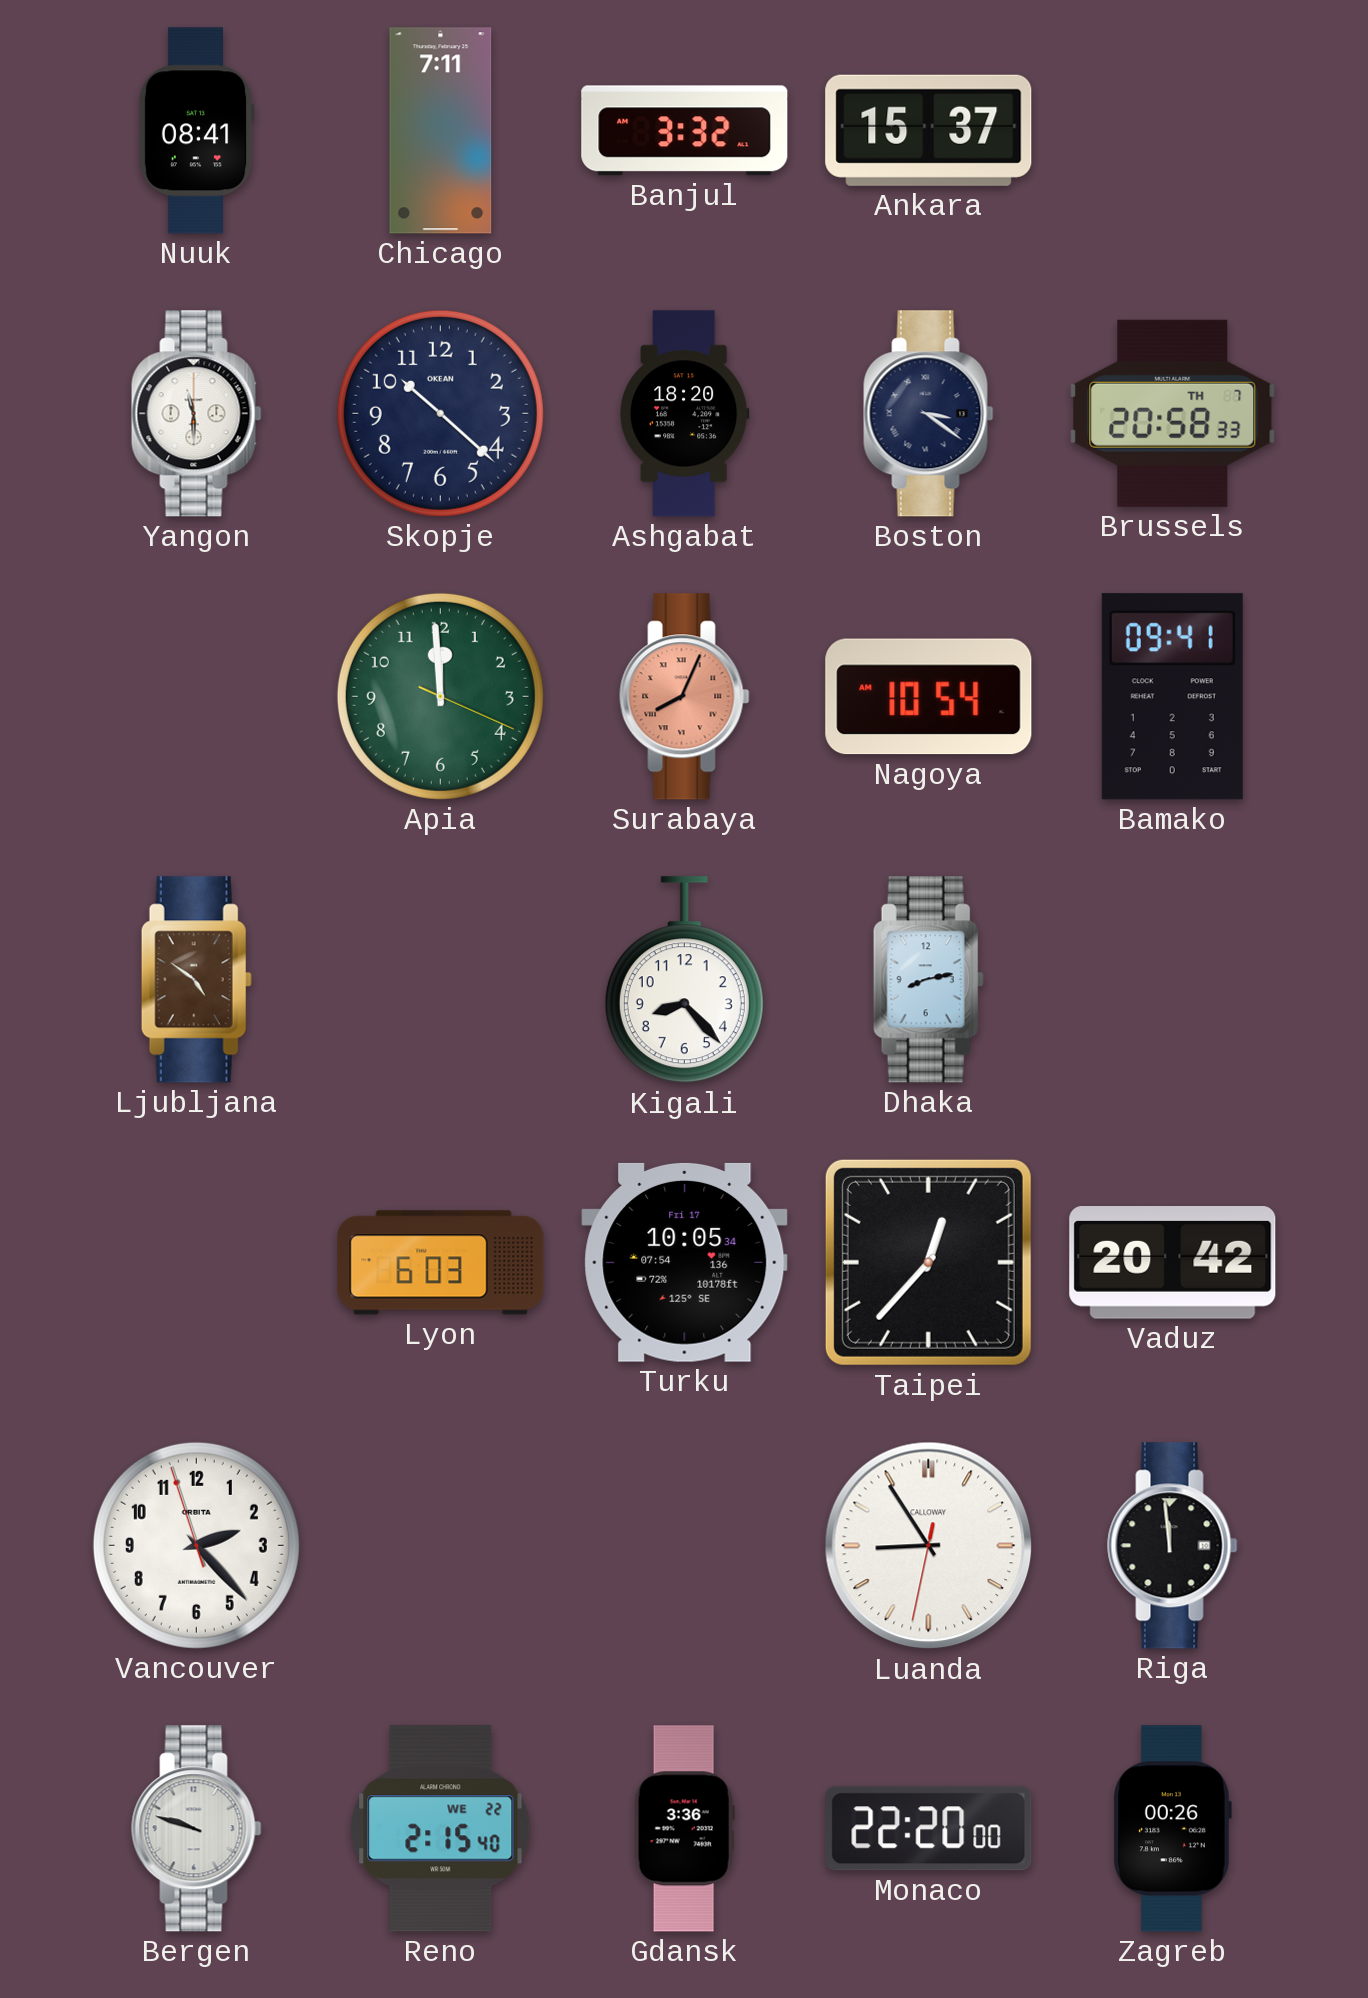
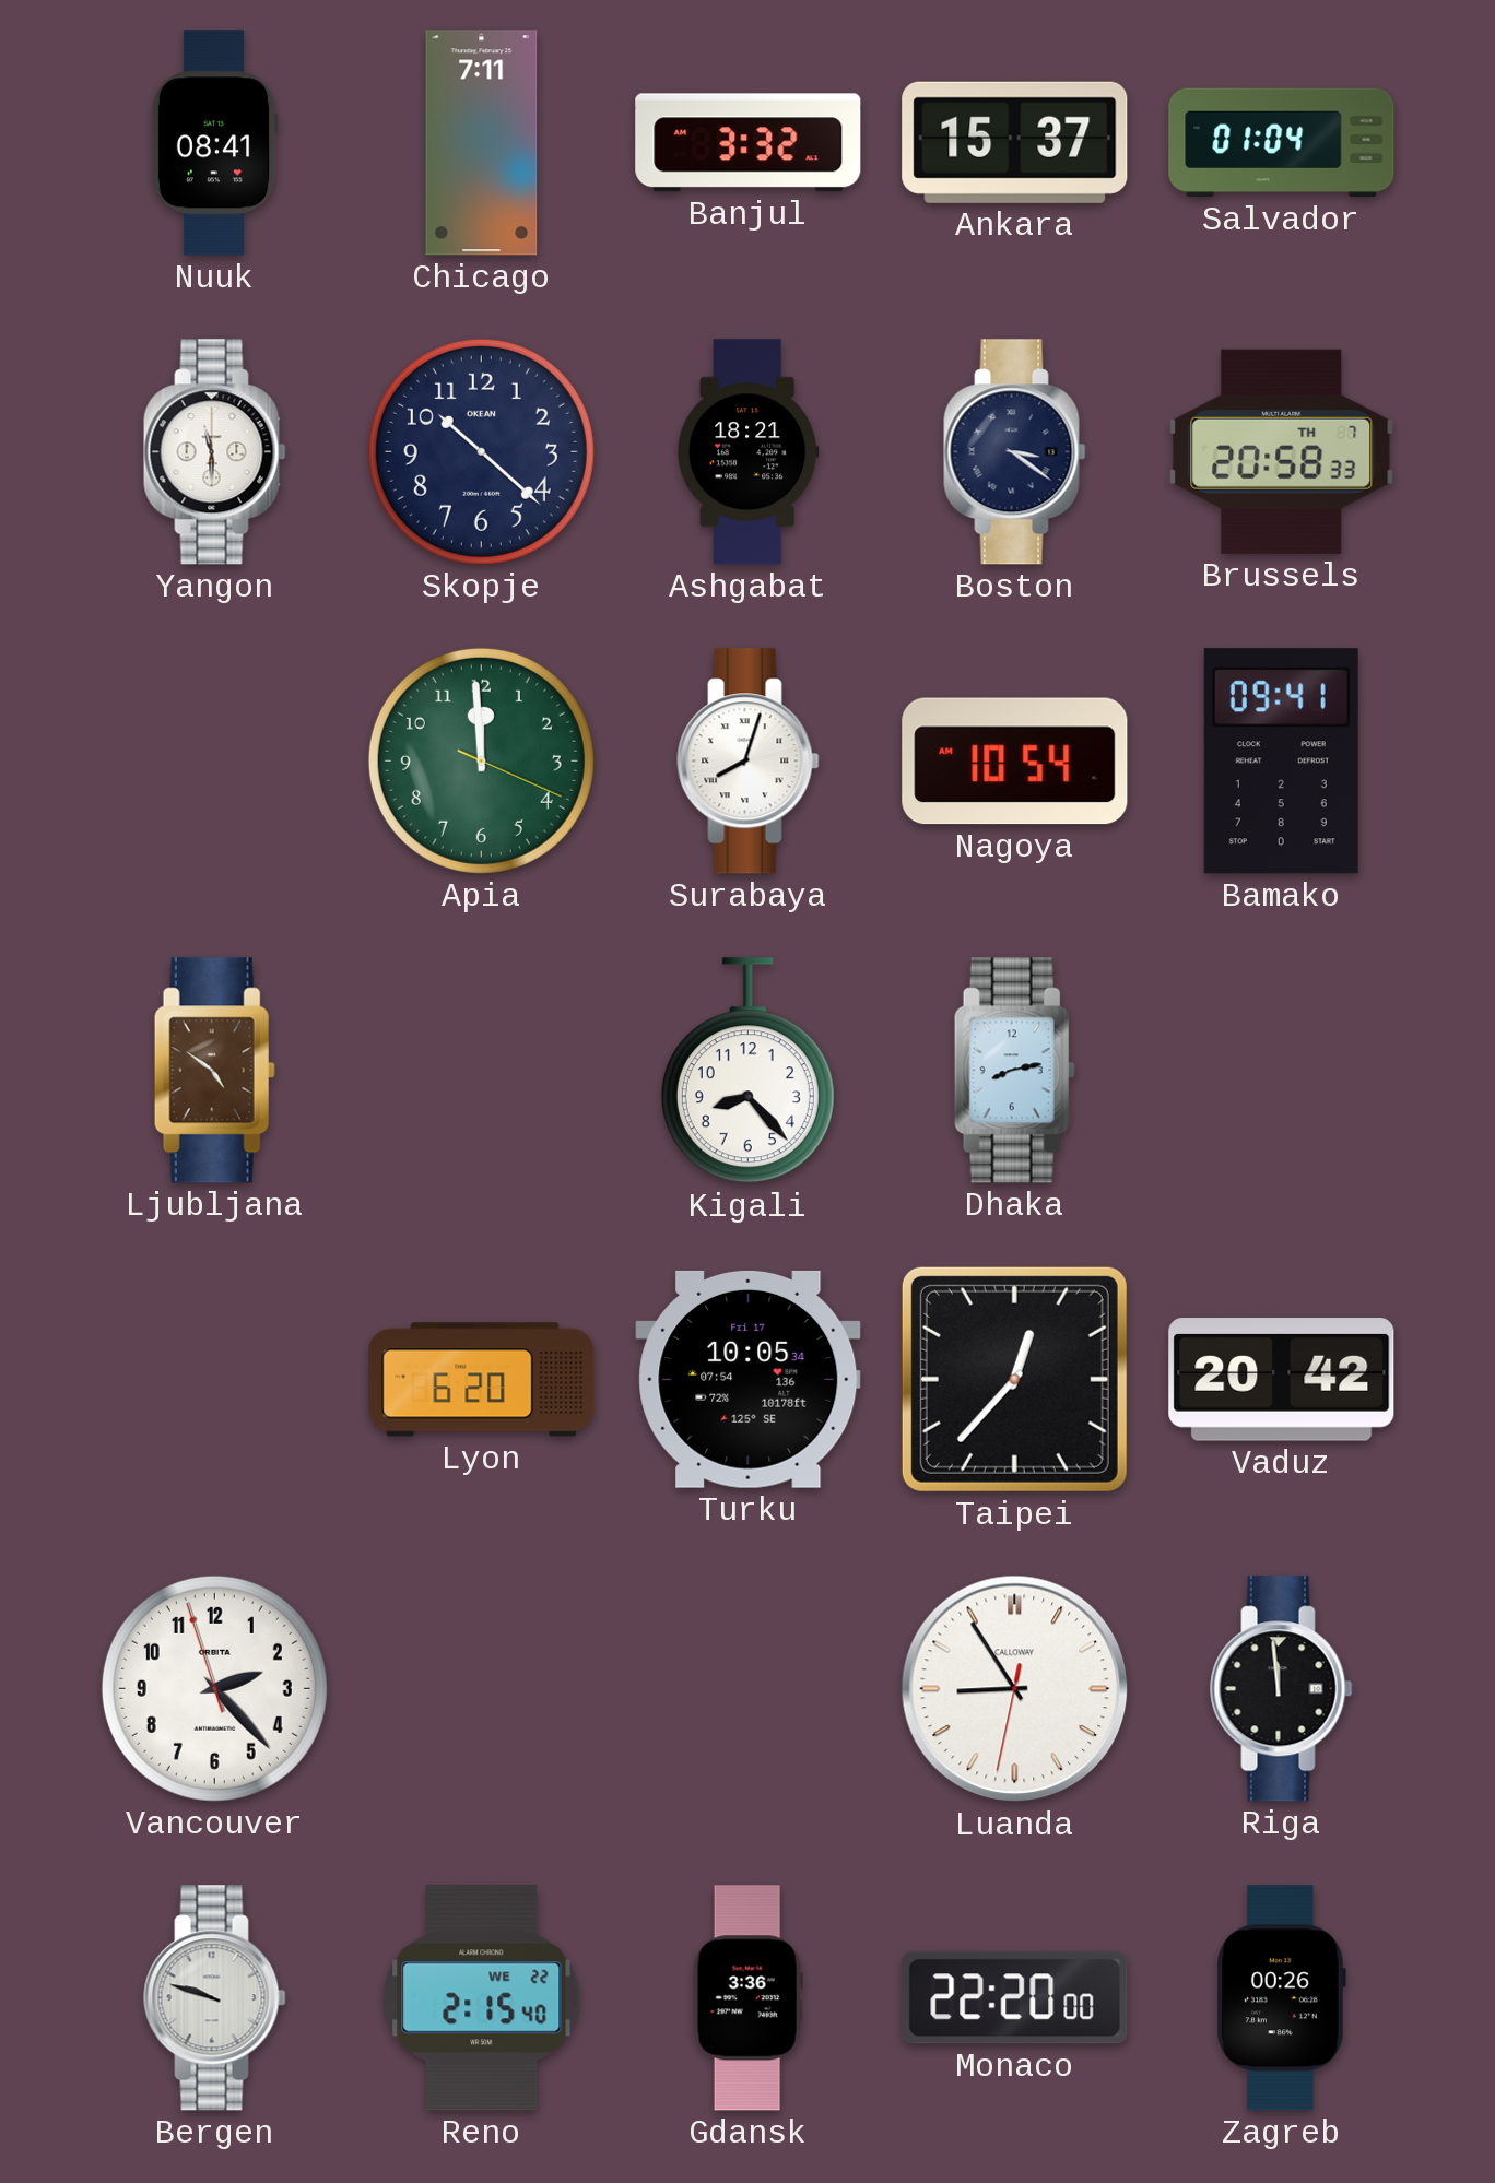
Salvador: none -> 01:04 (1282, 143)
Ashgabat: 18:20 -> 18:21 (749, 452)
Surabaya: 8:04 -> 8:03 (749, 762)
Surabaya dial: salmon -> white (749, 762)
Lyon: 6:03 -> 6:20 (482, 1380)
